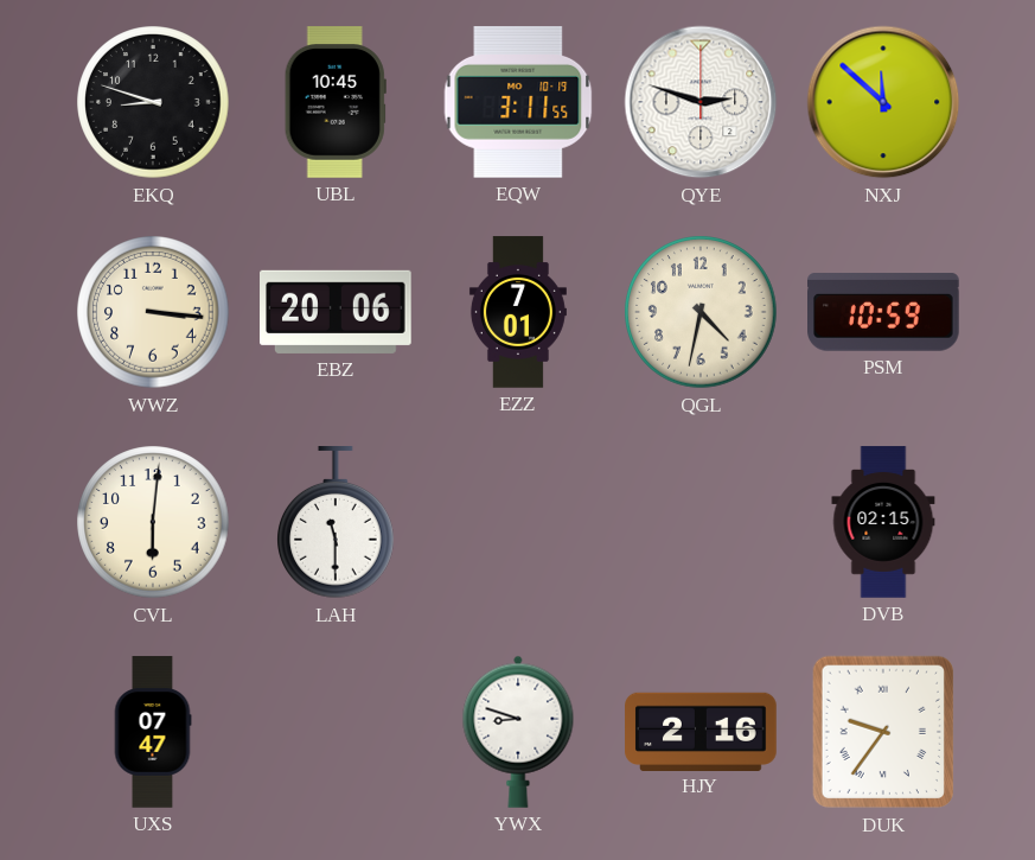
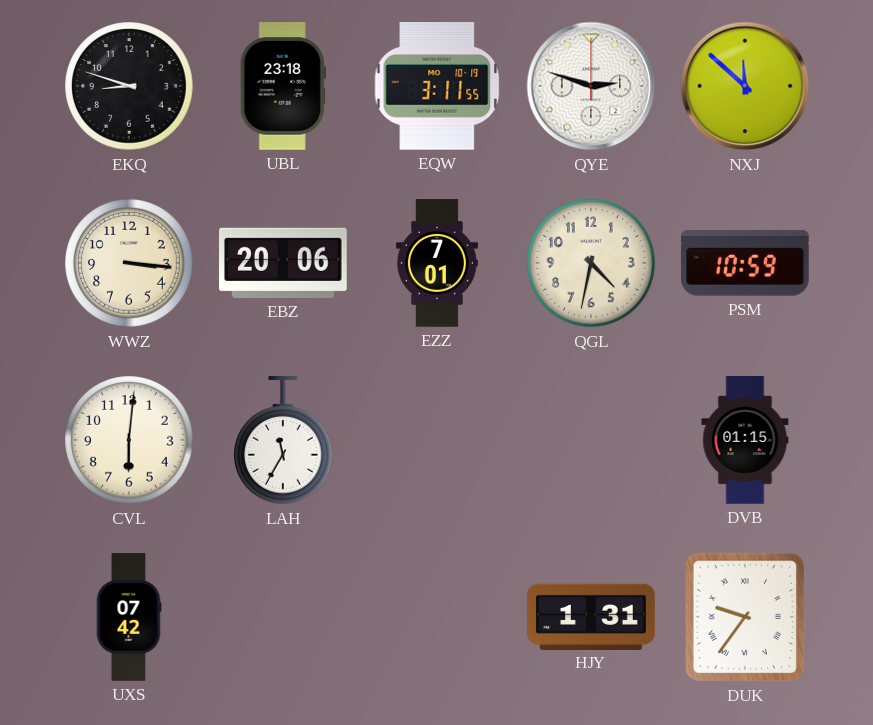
UBL: 10:45 -> 23:18 (283, 86)
LAH: 11:30 -> 11:35 (284, 441)
DVB: 02:15 -> 01:15 (745, 440)
UXS: 07:47 -> 07:42 (129, 617)
YWX: 8:48 -> none (518, 732)
HJY: 2:16 -> 1:31 (591, 616)
